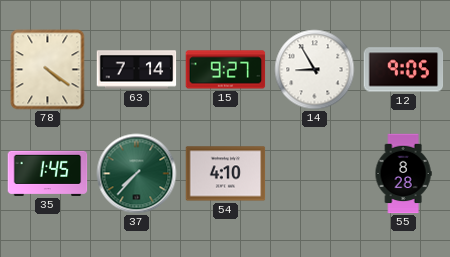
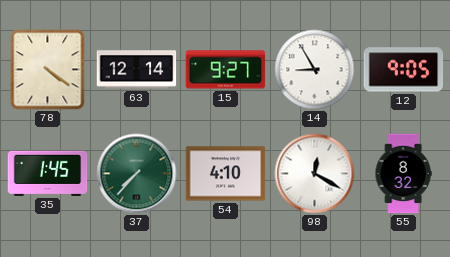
63: 7:14 -> 12:14 (137, 70)
98: none -> 12:20 (315, 174)
55: 8:28 -> 8:32 (403, 174)
